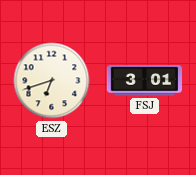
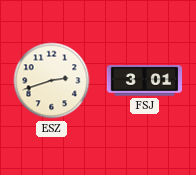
ESZ: 6:42 -> 2:42 (52, 81)
